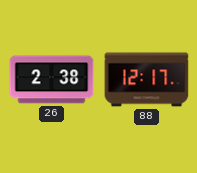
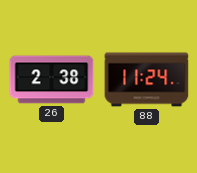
88: 12:17 -> 11:24 (147, 80)
